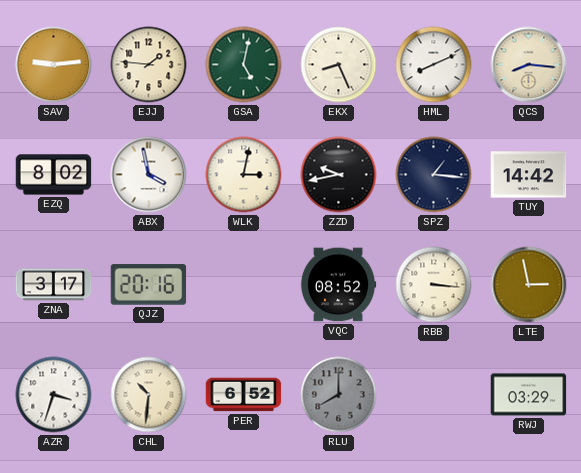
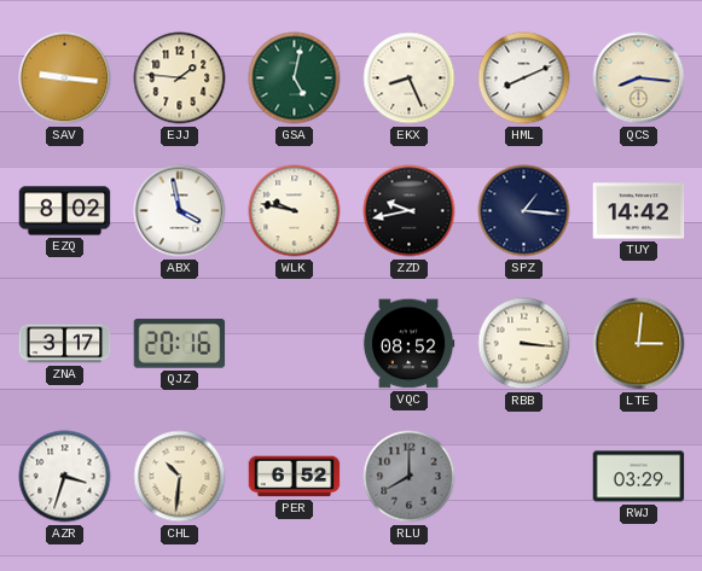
SAV: 9:14 -> 9:16 (65, 78)
WLK: 3:02 -> 9:47 (295, 211)
LTE: 2:58 -> 3:01 (639, 344)
